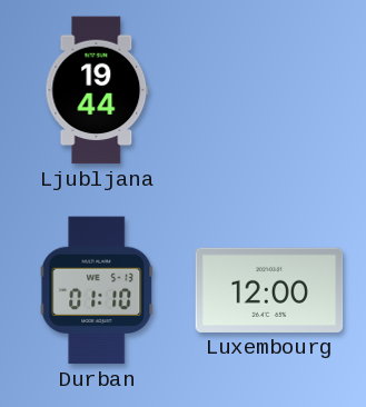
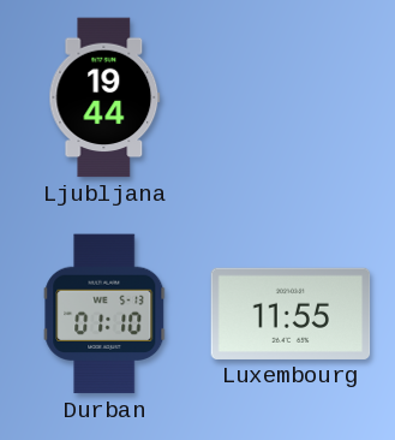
Luxembourg: 12:00 -> 11:55 (291, 314)
